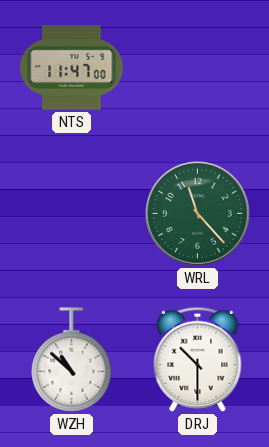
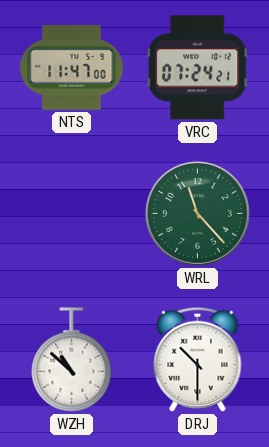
VRC: none -> 07:24 (198, 68)
